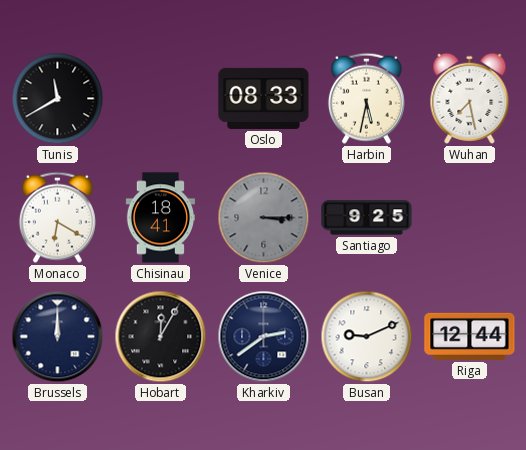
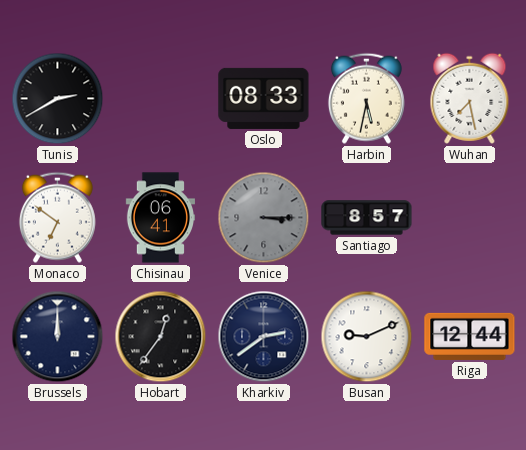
Tunis: 11:40 -> 2:40 (58, 99)
Monaco: 6:20 -> 6:51 (57, 217)
Chisinau: 18:41 -> 06:41 (160, 218)
Santiago: 9:25 -> 8:57 (367, 218)
Hobart: 12:05 -> 12:36 (161, 337)
